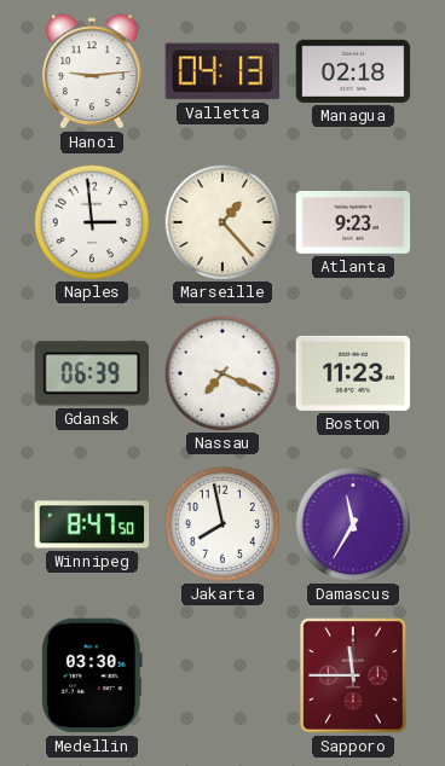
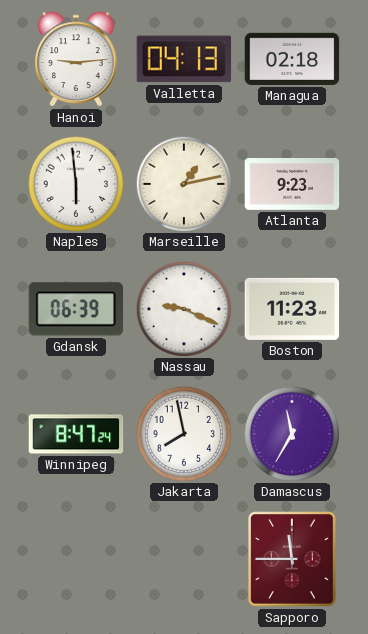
Naples: 2:59 -> 5:59 (75, 183)
Marseille: 1:23 -> 1:13 (183, 183)
Nassau: 7:19 -> 9:19 (183, 308)
Winnipeg: 8:47:50 -> 8:47:24 (76, 434)
Medellin: 03:30 -> none (93, 675)
